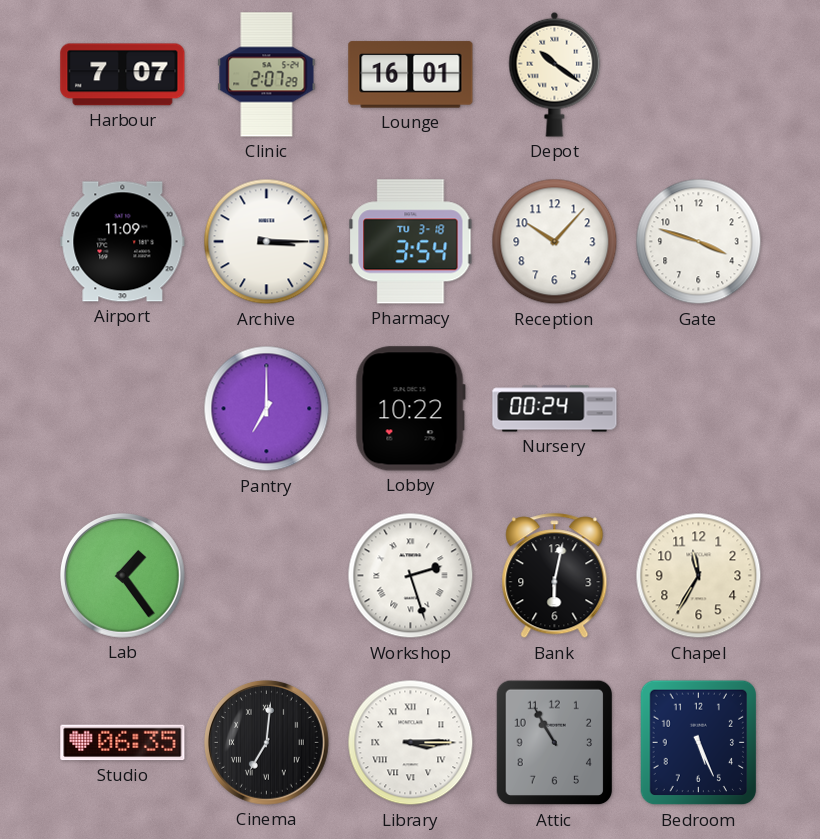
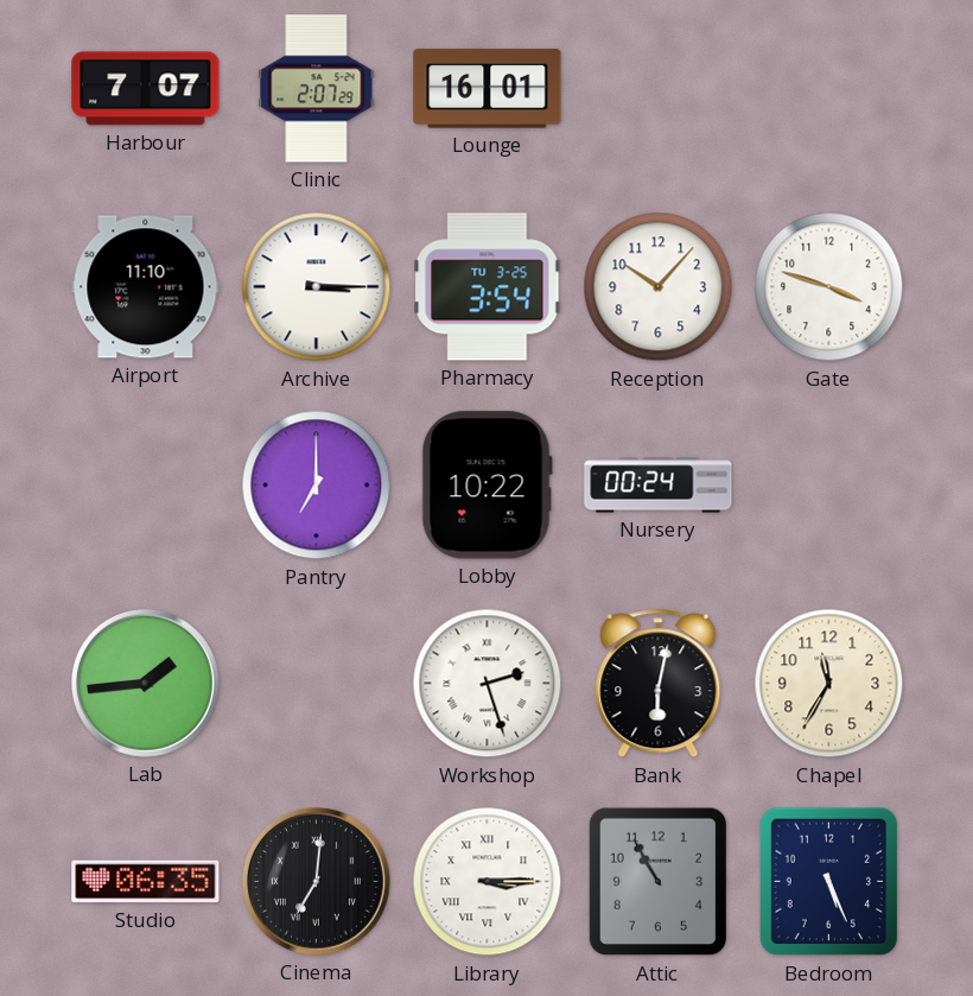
Depot: 10:21 -> none (555, 74)
Airport: 11:09 -> 11:10 (146, 287)
Pharmacy date: TU 3-18 -> TU 3-25 (488, 287)
Lab: 1:24 -> 1:44 (146, 684)
